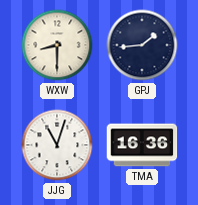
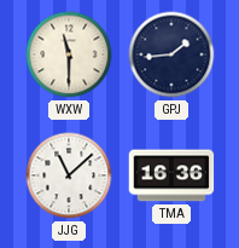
WXW: 8:30 -> 11:30 (69, 54)
JJG: 11:03 -> 11:08 (69, 175)
